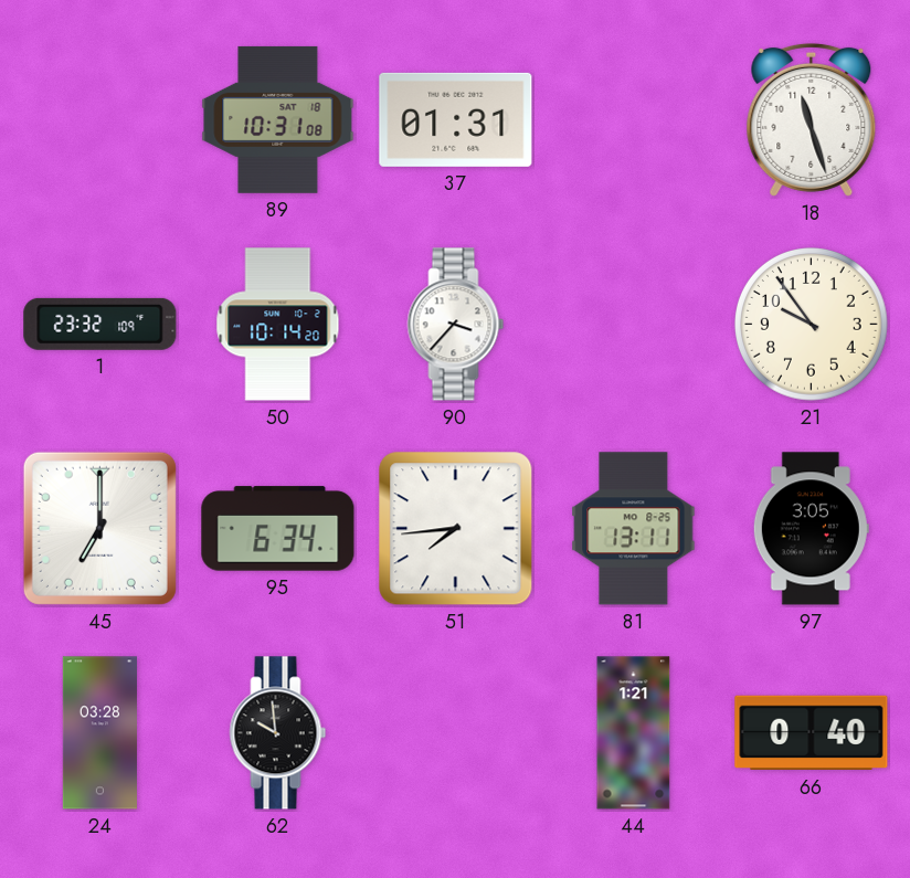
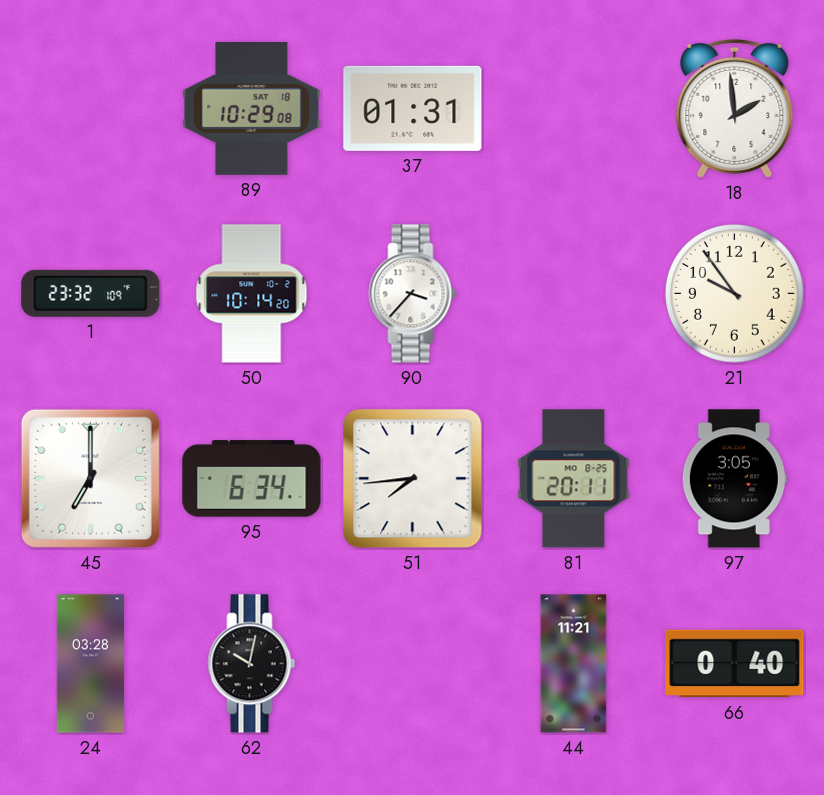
89: 10:31 -> 10:29 (252, 108)
18: 11:27 -> 1:59 (735, 108)
81: 13:11 -> 20:11 (574, 479)
62: 9:59 -> 10:02 (252, 664)
44: 1:21 -> 11:21 (574, 664)
